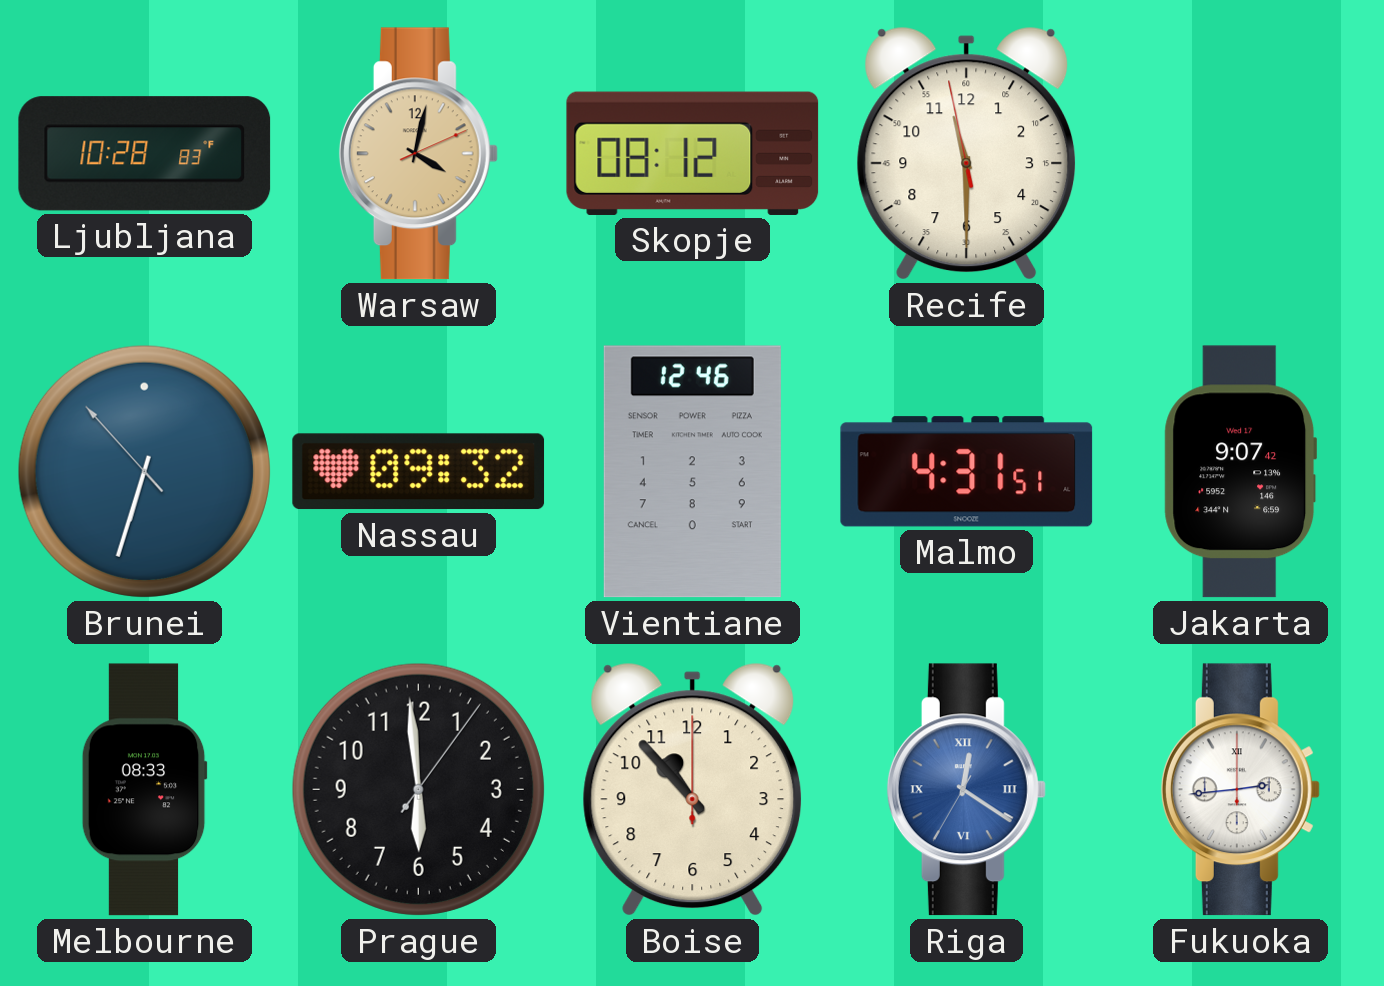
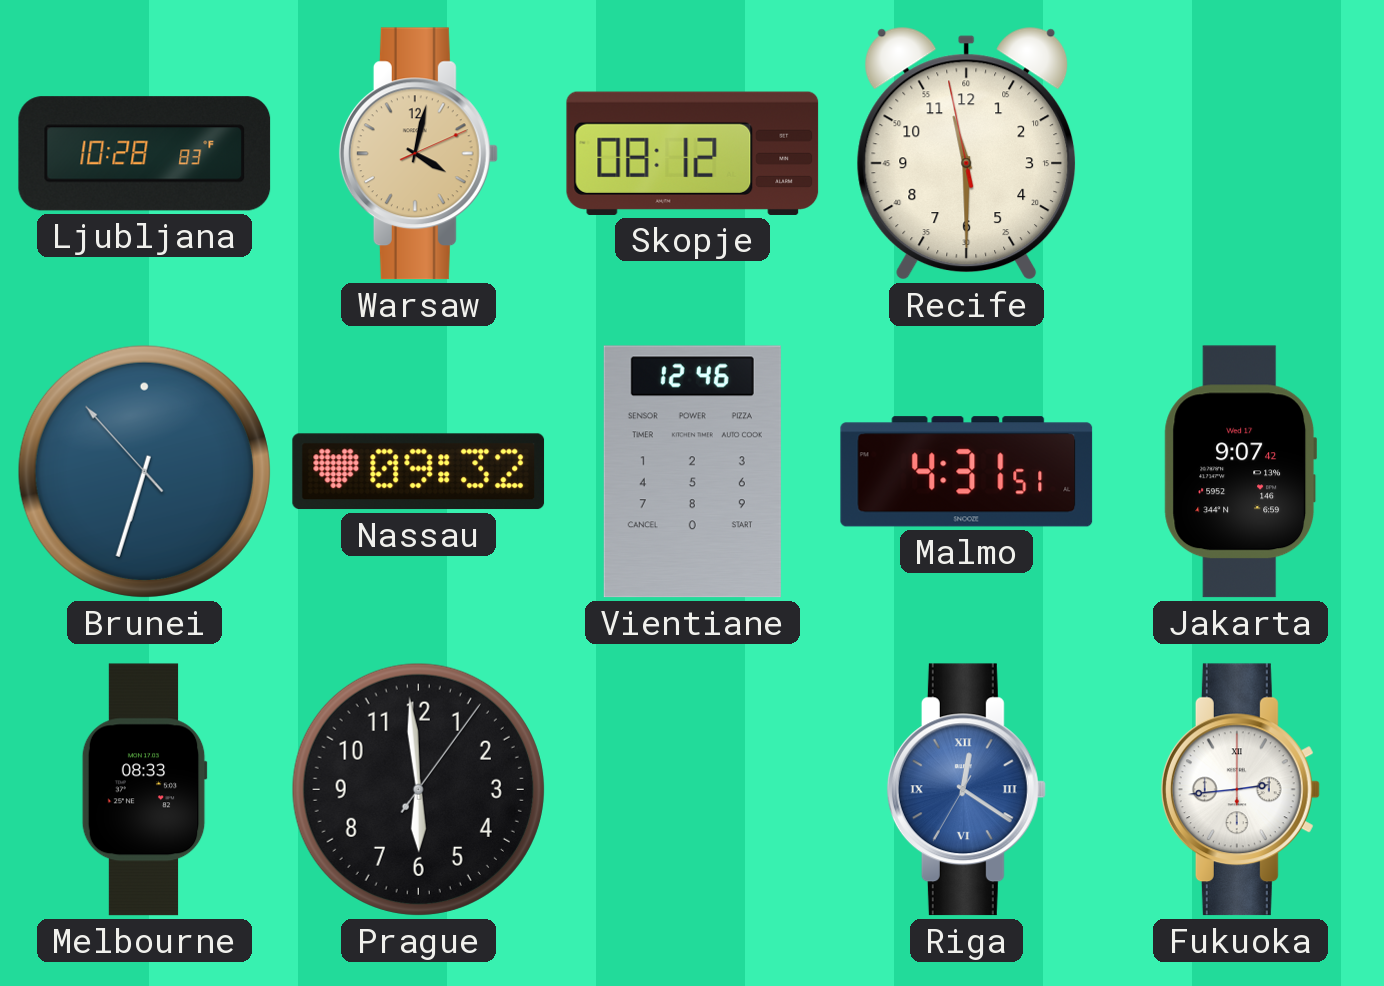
Boise: 10:53 -> none (693, 789)
